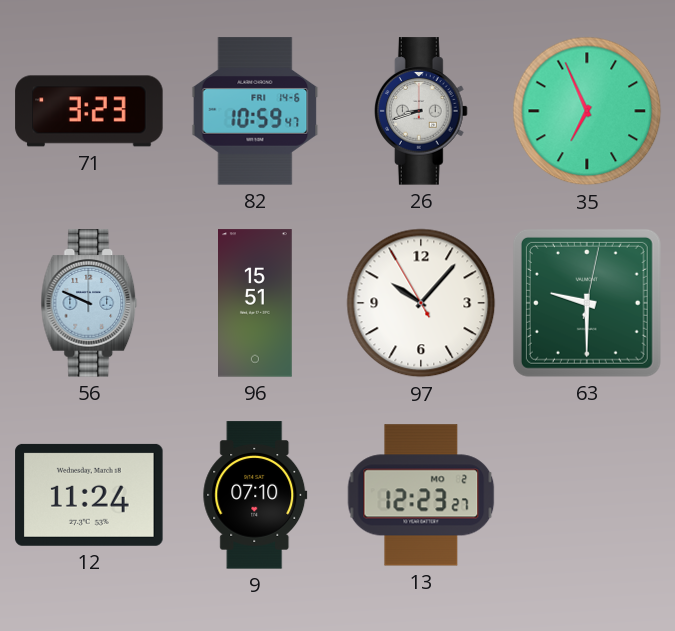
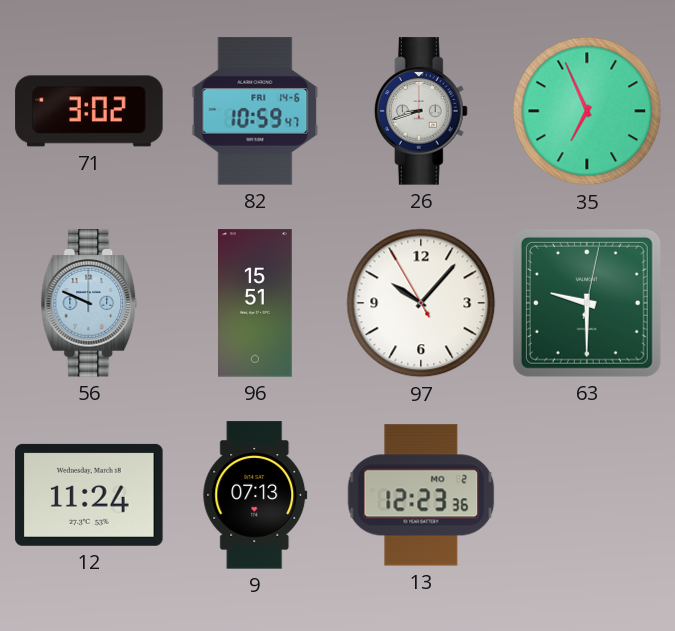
71: 3:23 -> 3:02 (89, 111)
9: 07:10 -> 07:13 (255, 495)
13: 12:23:27 -> 12:23:36 (421, 495)
